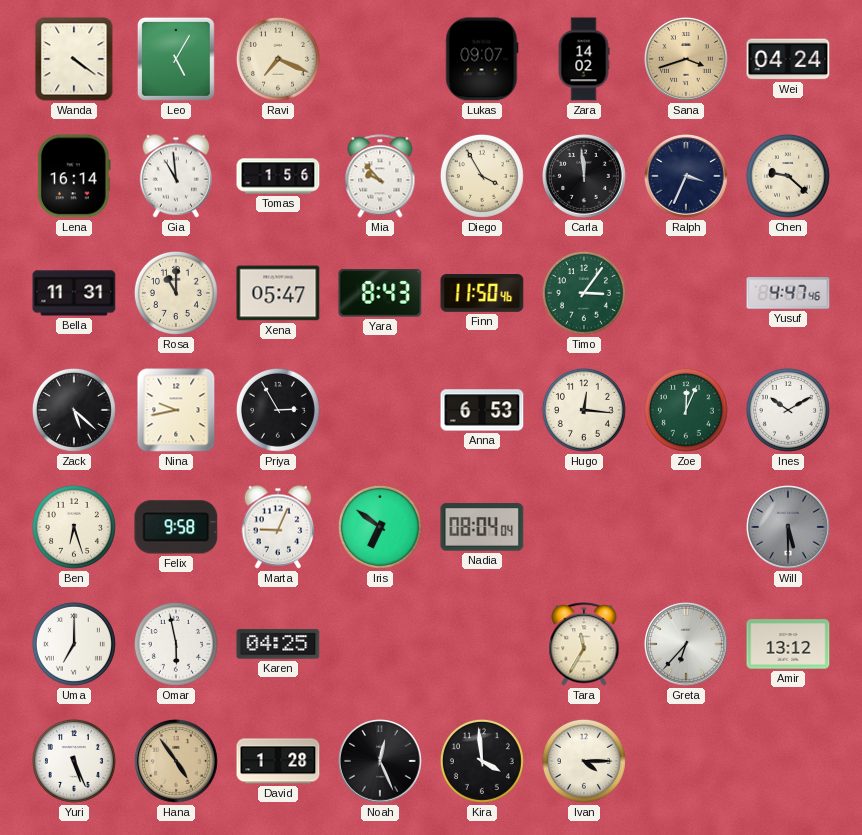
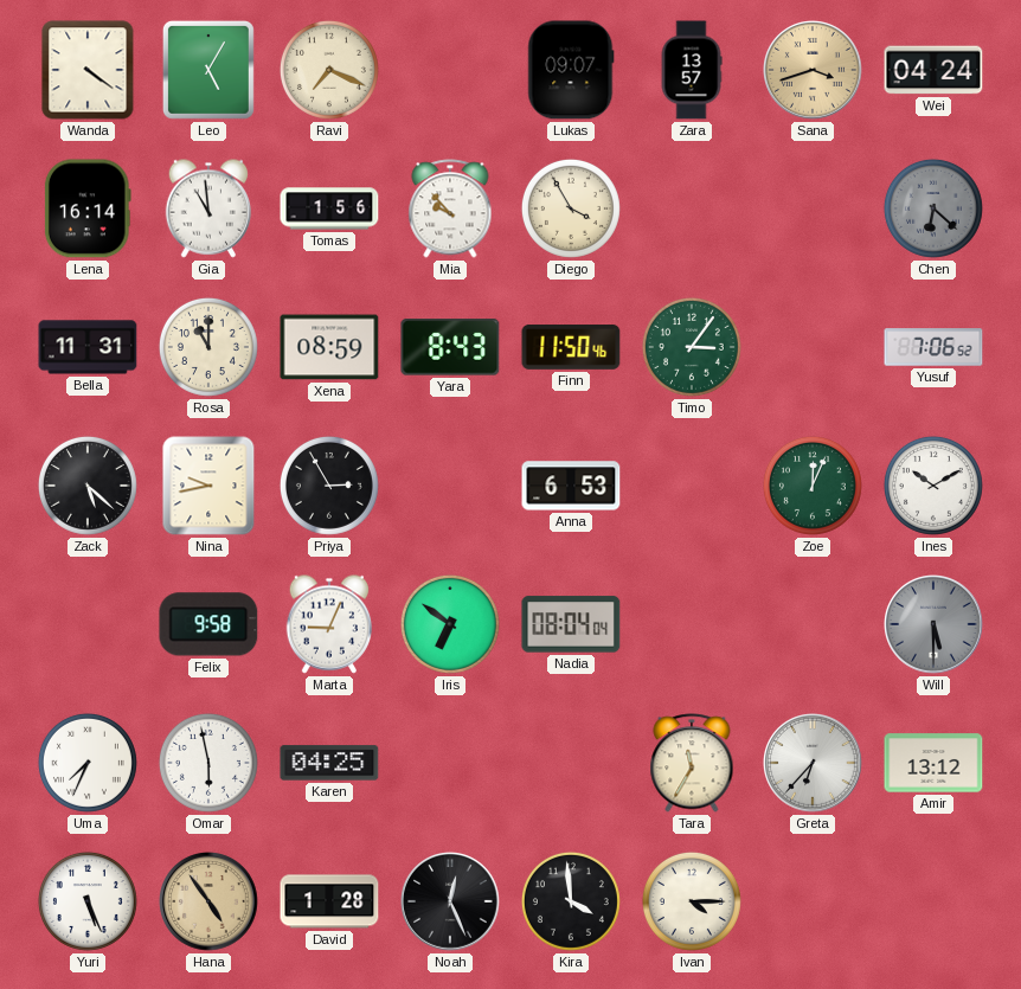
Zara: 14:02 -> 13:57 (692, 70)
Carla: 11:59 -> none (585, 177)
Ralph: 3:34 -> none (687, 177)
Chen: 9:22 -> 6:22 (933, 208)
Chen dial: cream -> grey (933, 208)
Xena: 05:47 -> 08:59 (329, 347)
Yusuf: 4:47 -> 7:06 (933, 347)
Hugo: 12:16 -> none (584, 410)
Ben: 6:27 -> none (74, 527)
Uma: 7:00 -> 7:34 (88, 763)
